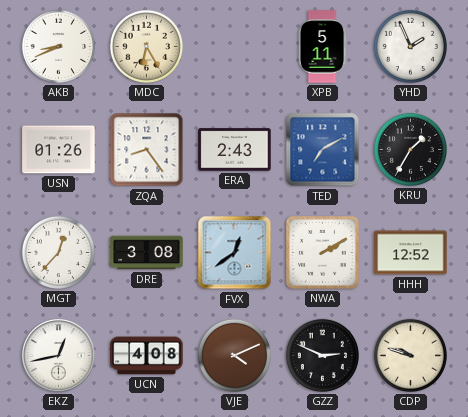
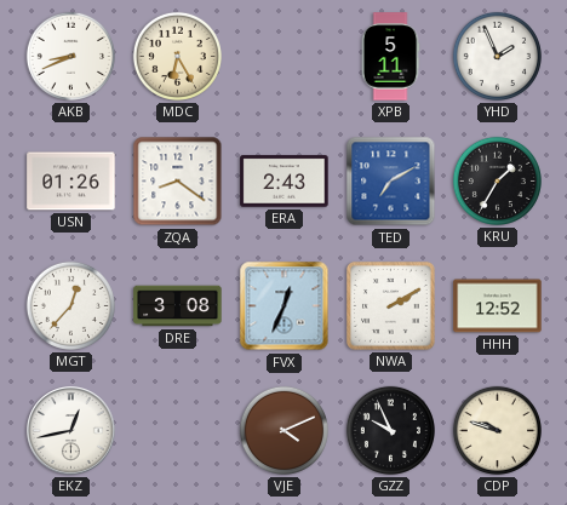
ZQA: 8:24 -> 8:21 (178, 182)
FVX: 12:39 -> 12:34 (285, 306)
UCN: 4:08 -> none (147, 356)
GZZ: 2:49 -> 9:56 (390, 430)
